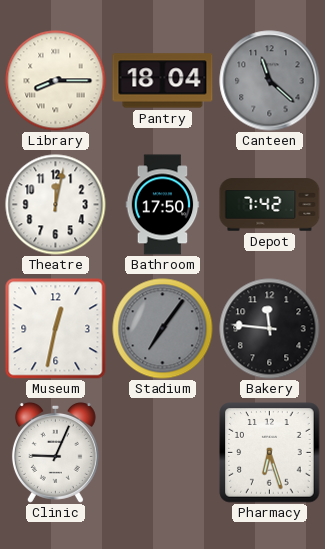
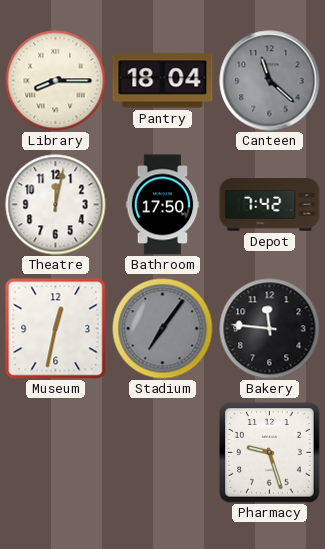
Clinic: 9:04 -> none (55, 452)
Pharmacy: 6:27 -> 9:27 (270, 453)
